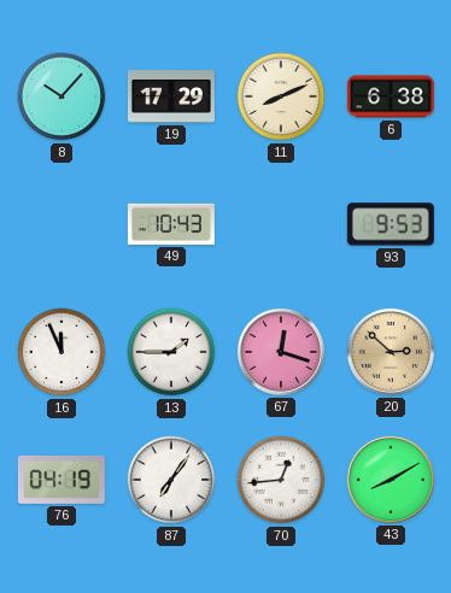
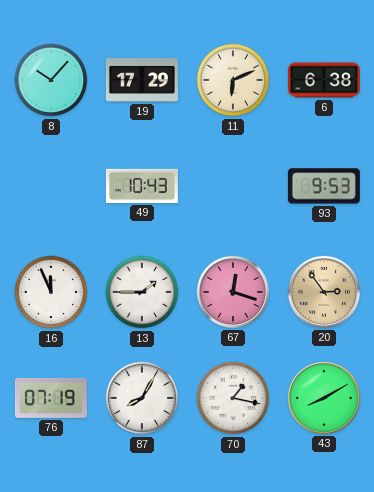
11: 8:11 -> 6:11 (233, 80)
20: 2:52 -> 2:54 (324, 292)
76: 04:19 -> 07:19 (51, 398)
87: 7:06 -> 8:05 (142, 398)
70: 12:44 -> 1:17 (233, 398)
